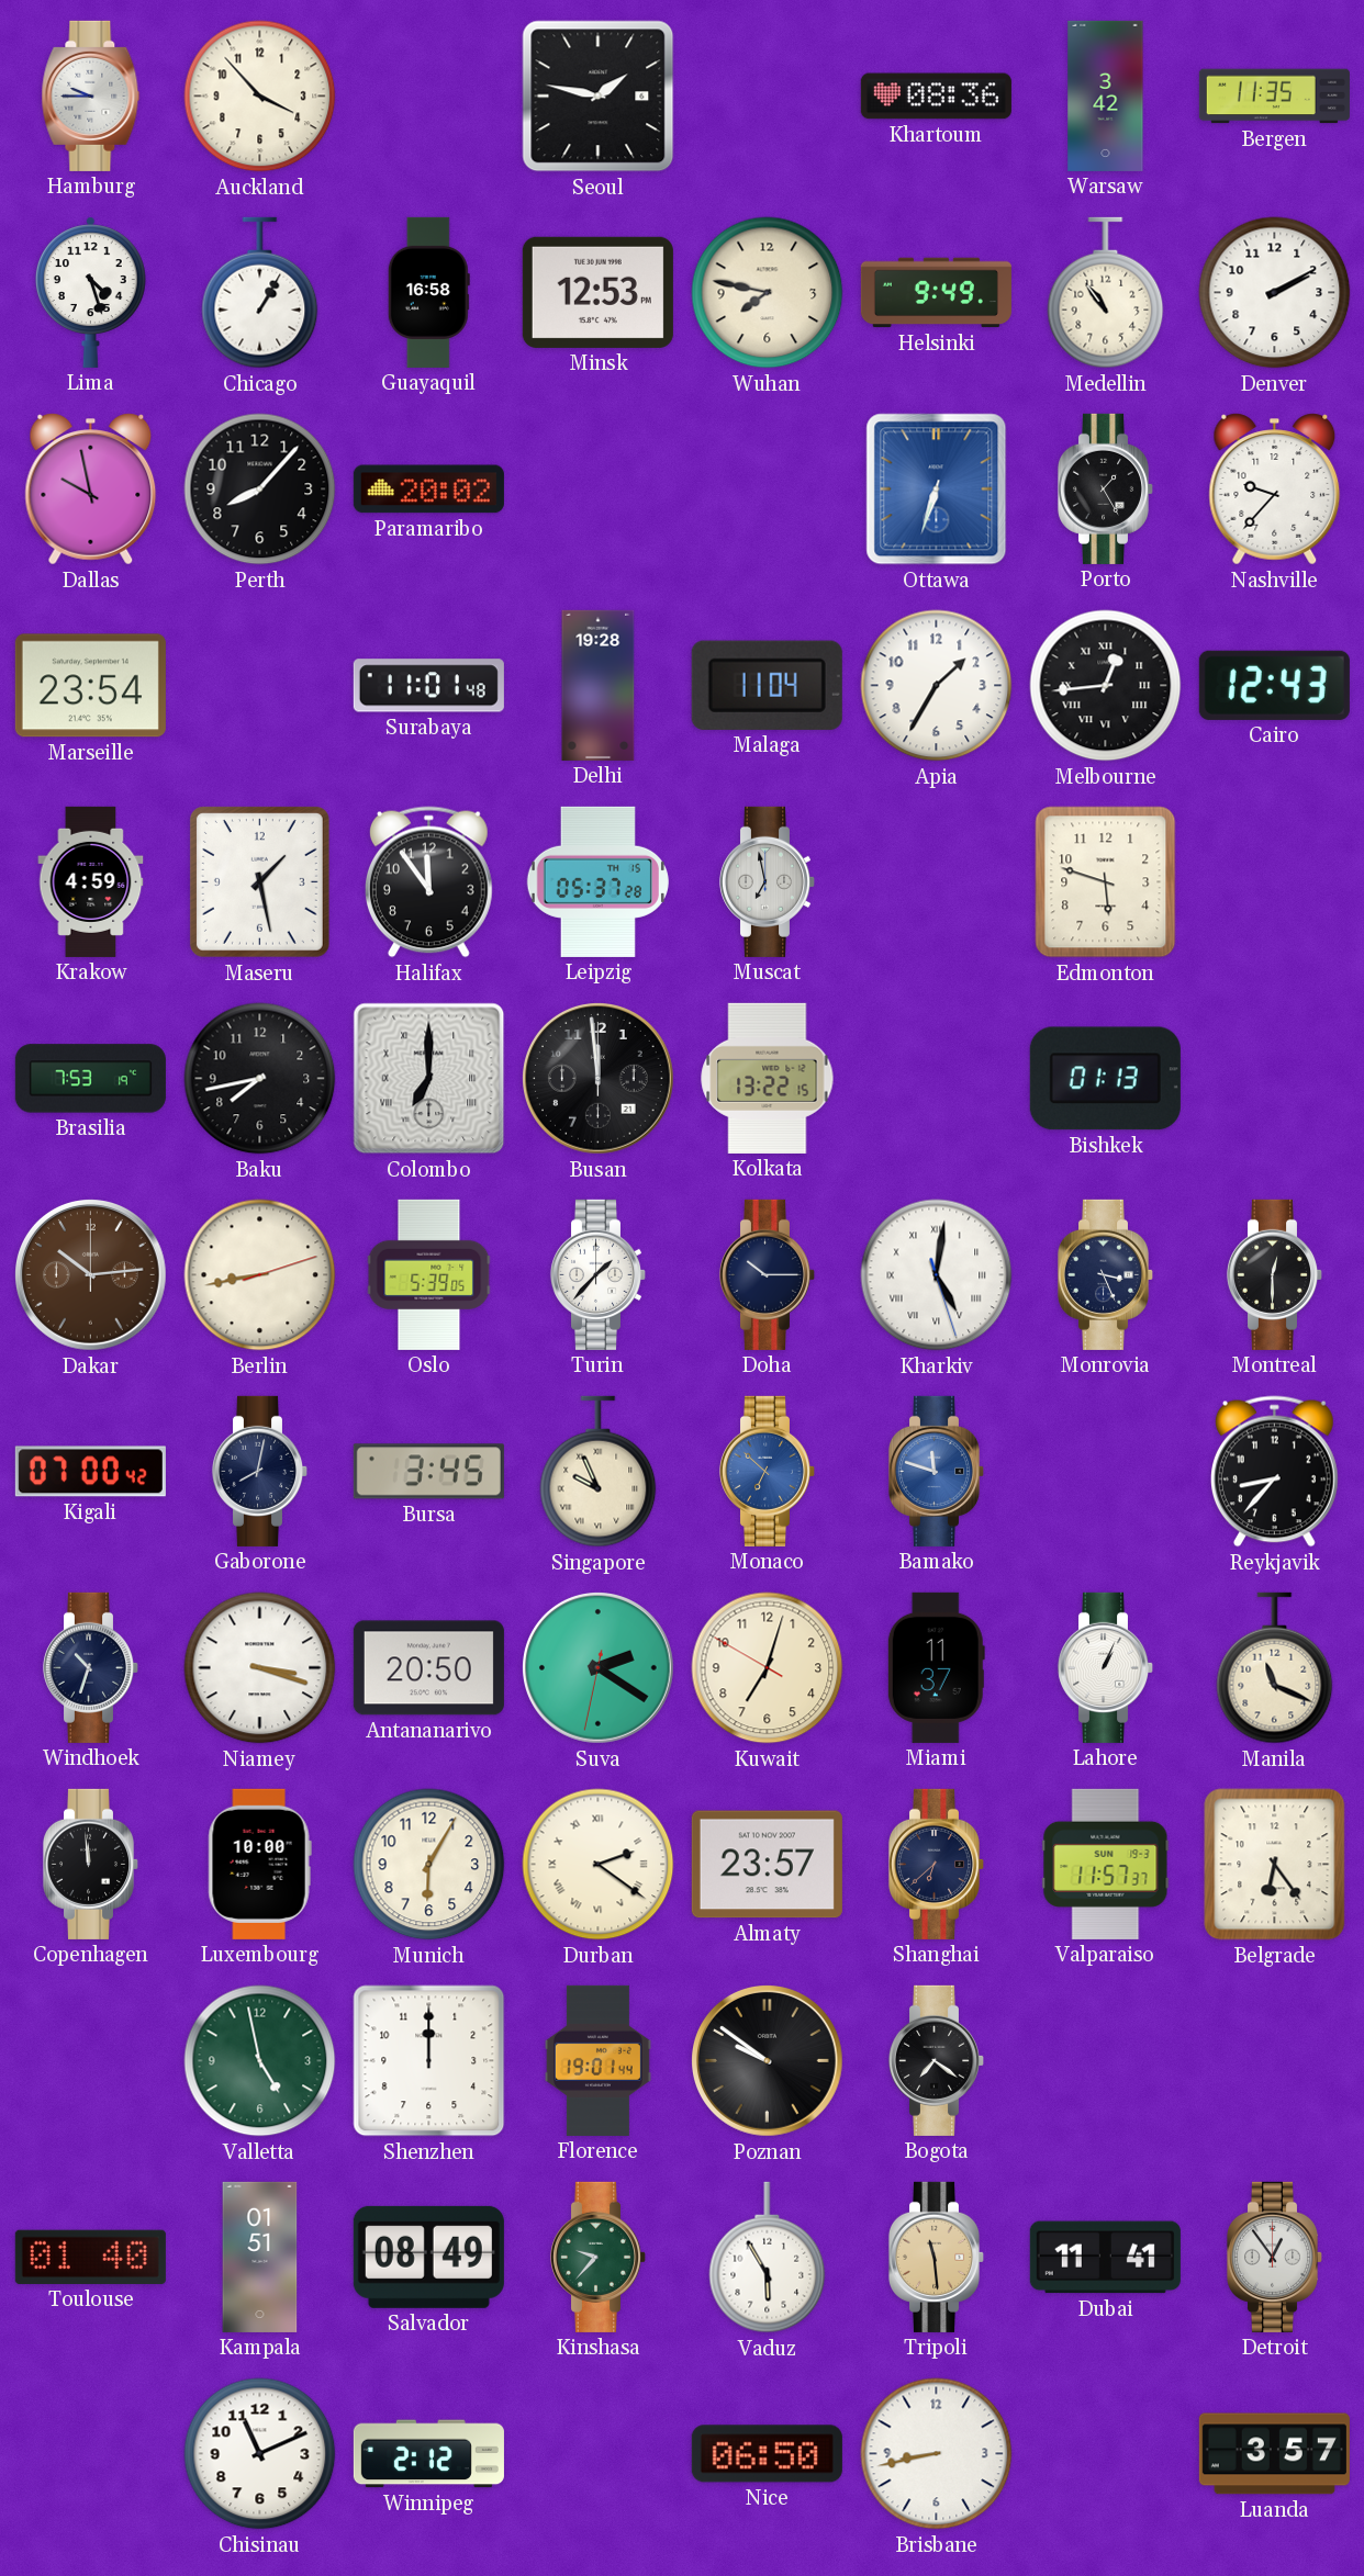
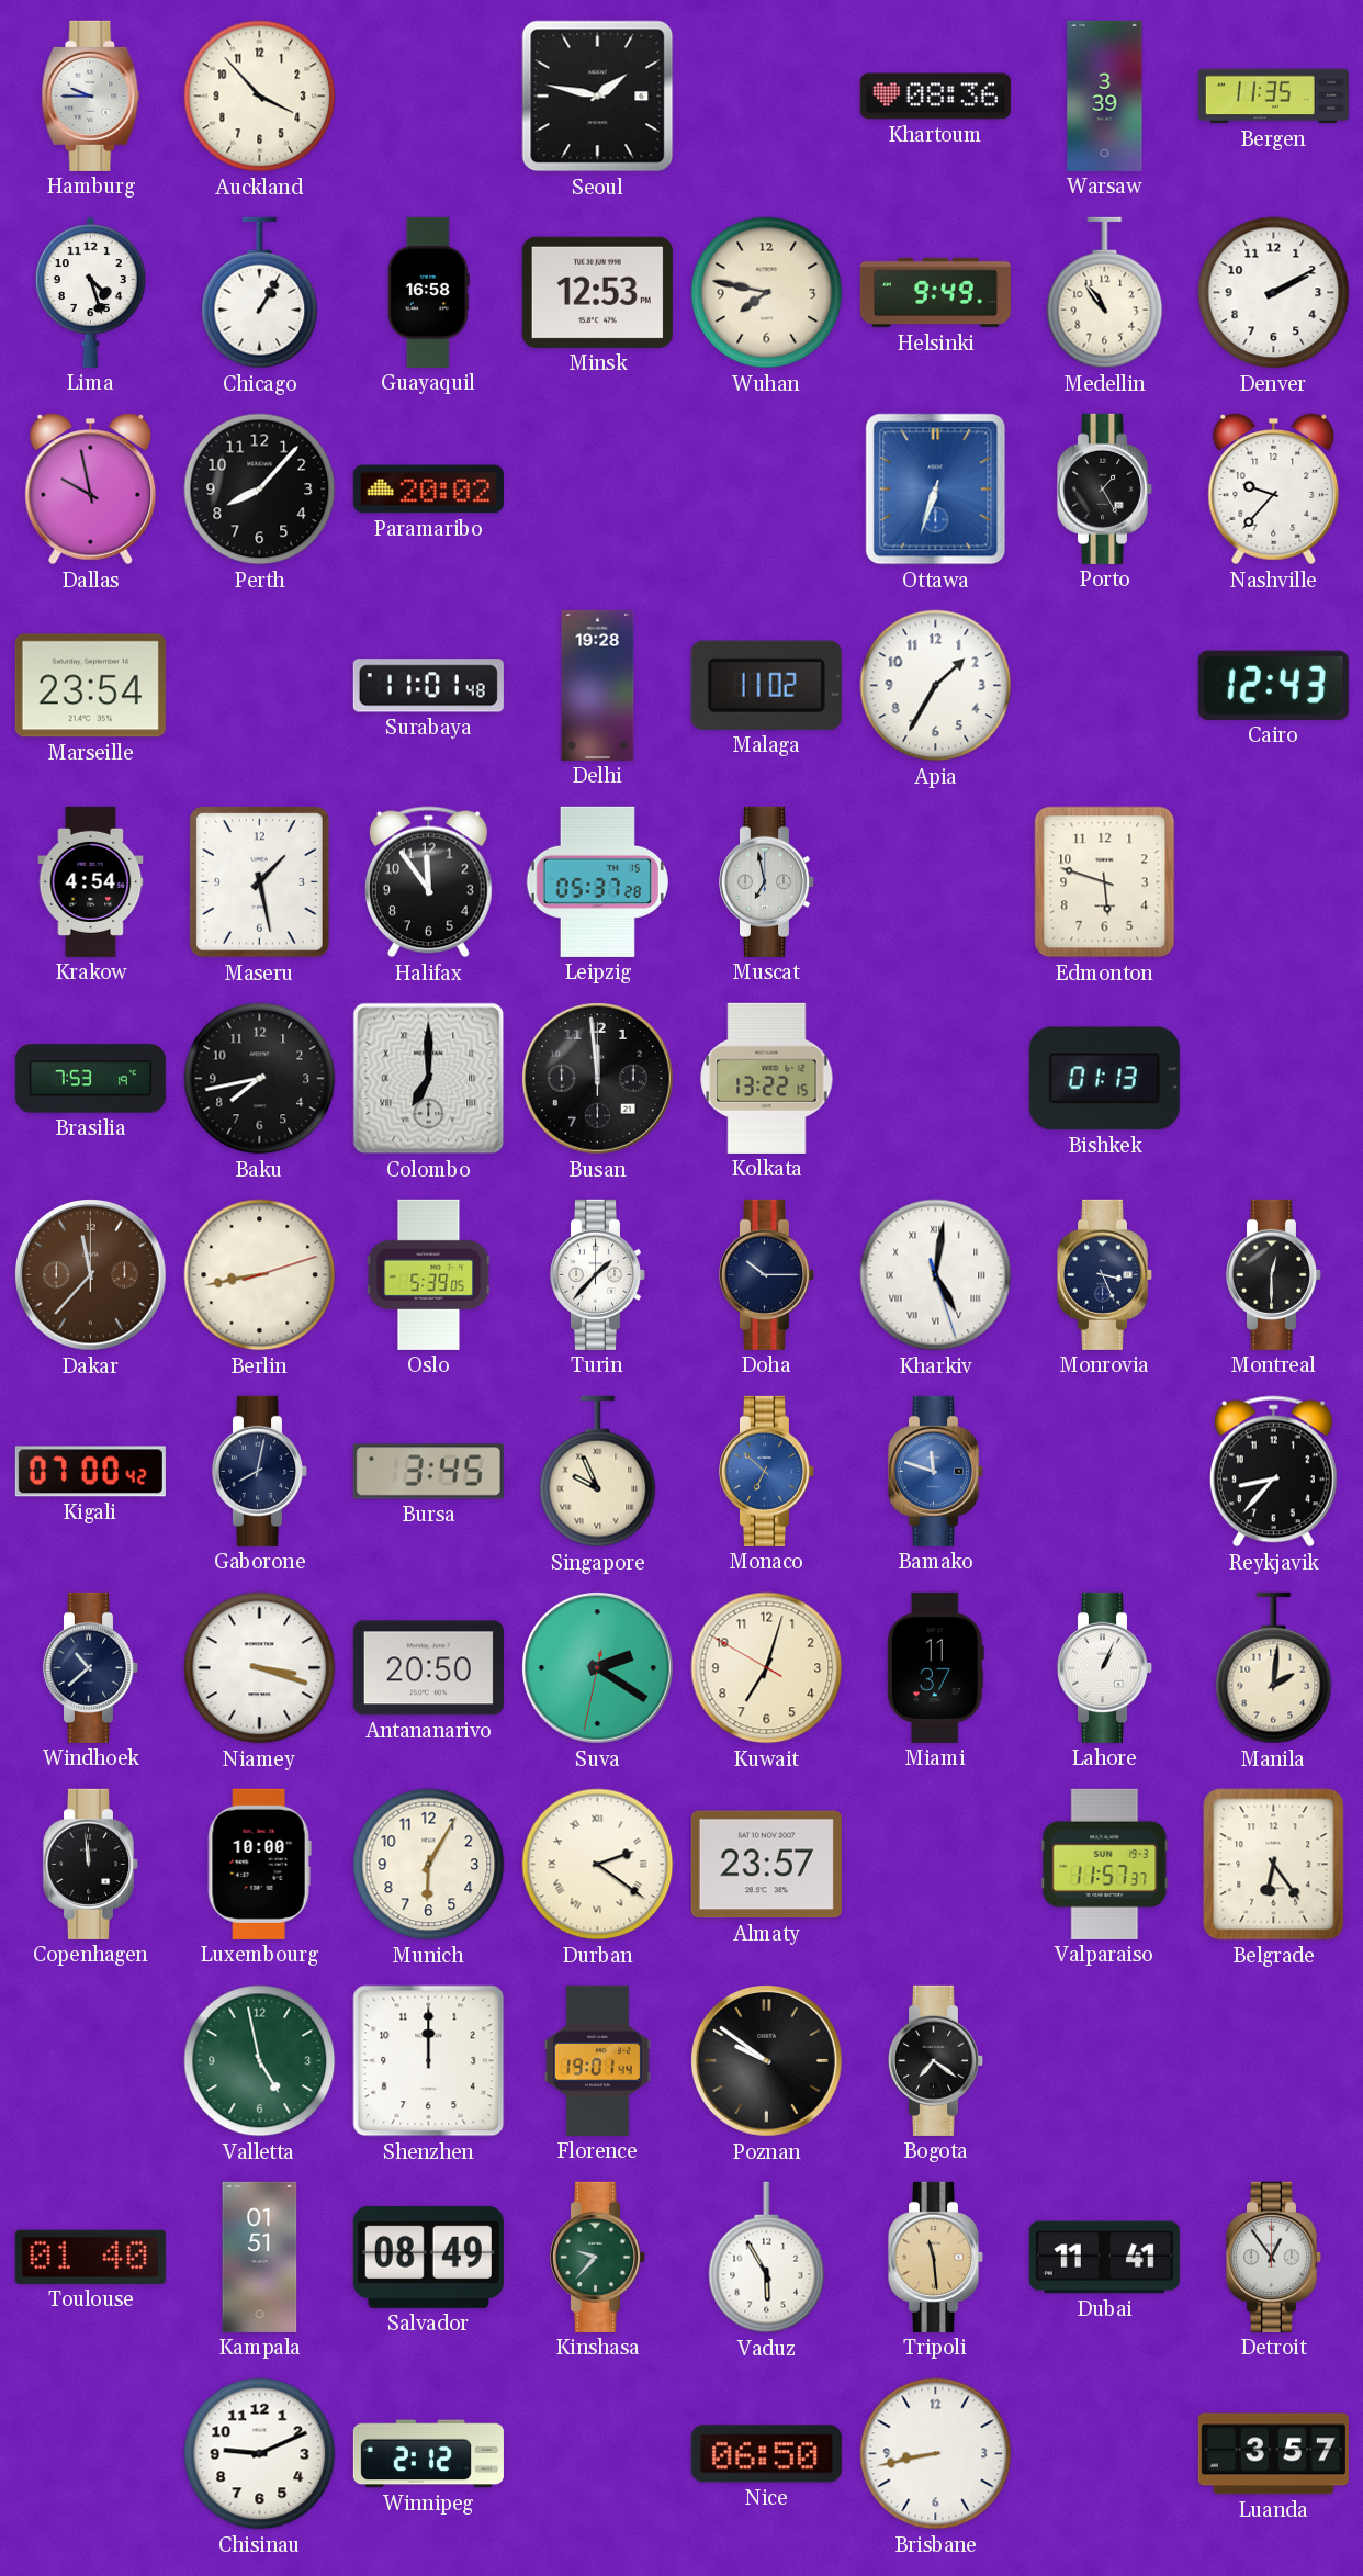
Warsaw: 3:42 -> 3:39 (1105, 95)
Malaga: 11:04 -> 11:02 (766, 685)
Melbourne: 12:44 -> none (1106, 686)
Krakow: 4:59 -> 4:54 (91, 881)
Dakar: 10:14 -> 11:37 (91, 1275)
Windhoek: 10:33 -> 10:38 (91, 1667)
Manila: 11:19 -> 2:01 (1274, 1668)
Shanghai: 6:38 -> none (937, 1864)
Chisinau: 11:11 -> 9:11 (260, 2454)
